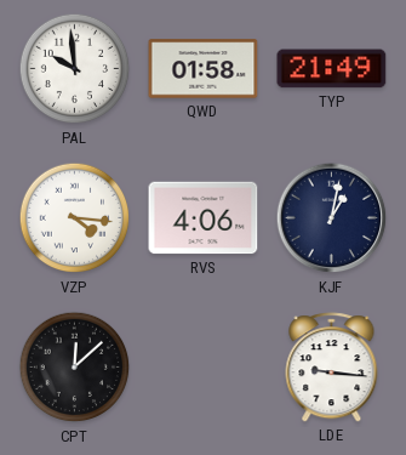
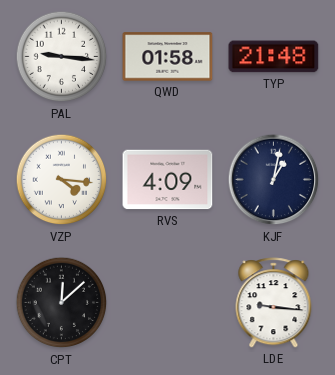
PAL: 9:59 -> 9:16 (62, 57)
TYP: 21:49 -> 21:48 (274, 57)
RVS: 4:06 -> 4:09 (168, 180)
